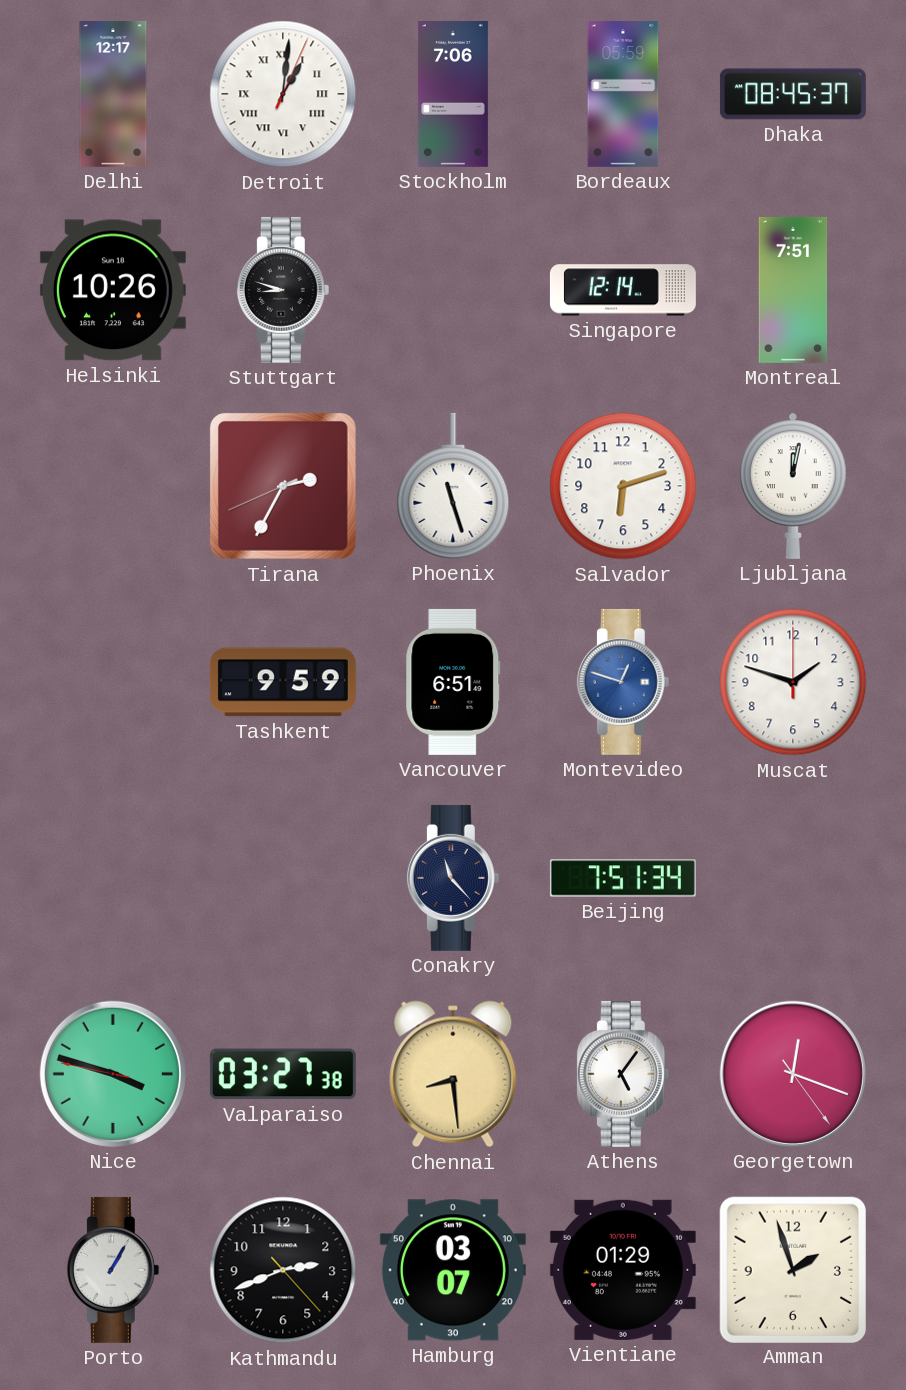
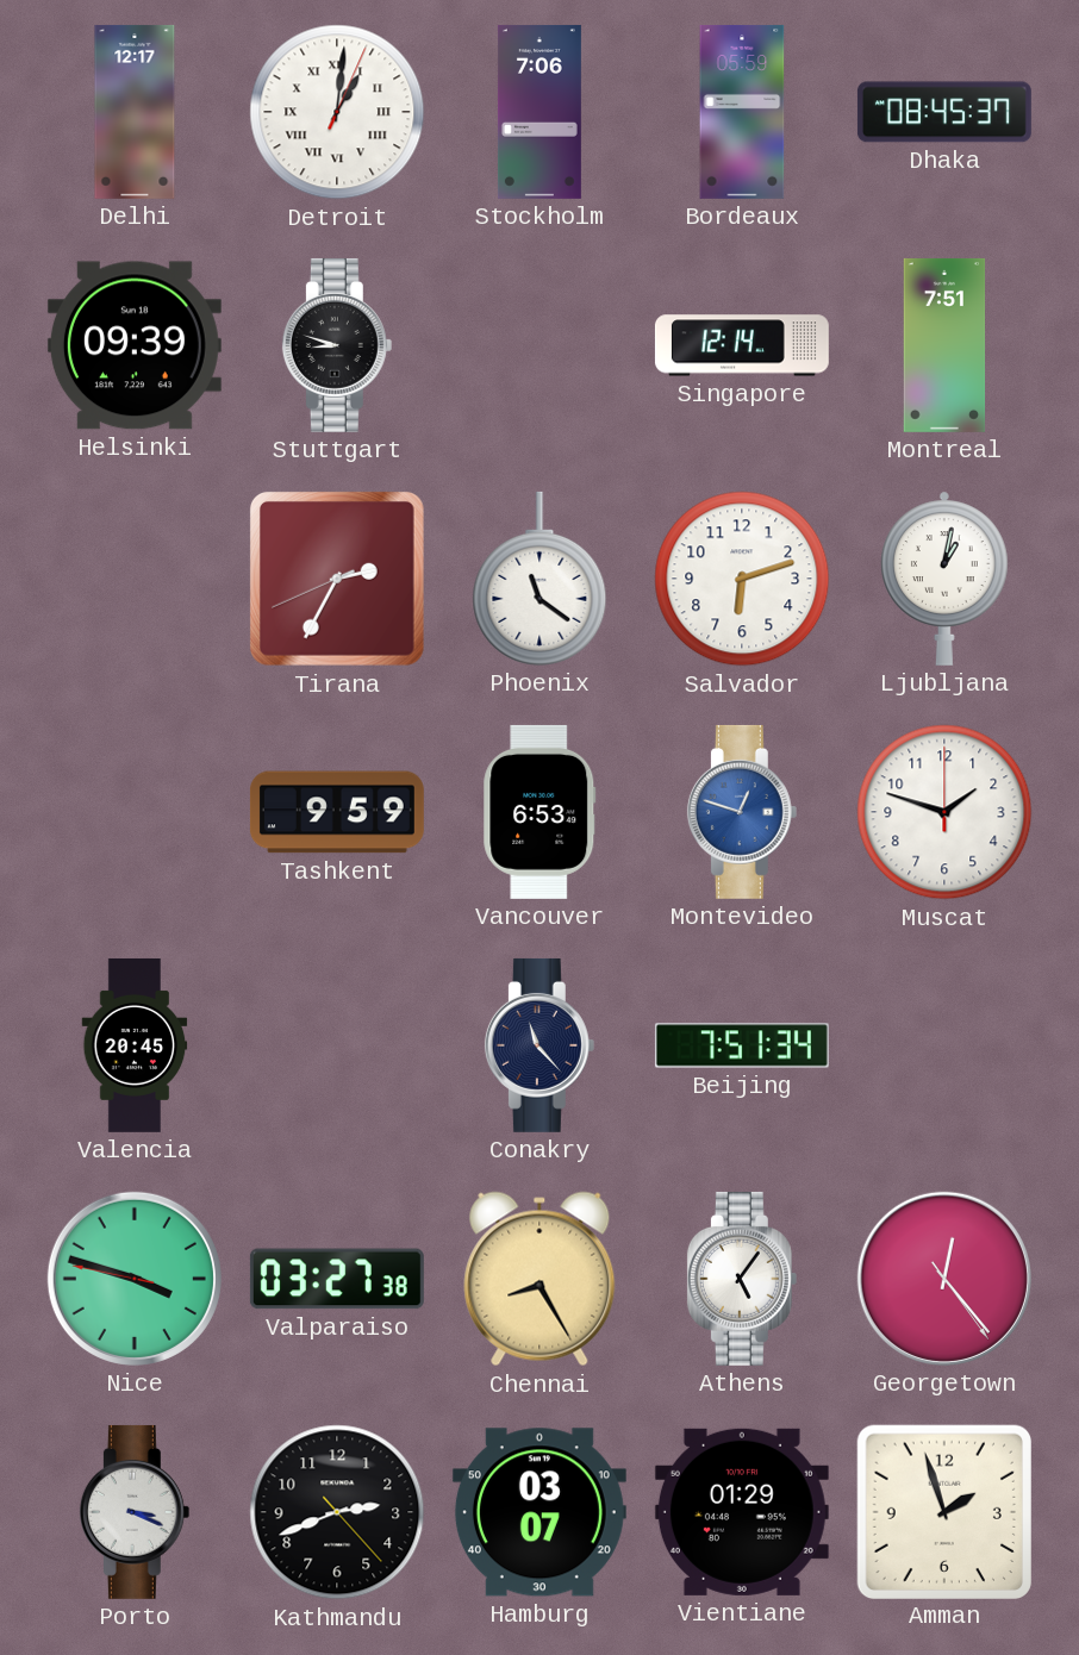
Helsinki: 10:26 -> 09:39 (135, 345)
Phoenix: 11:27 -> 11:21 (539, 579)
Ljubljana: 12:02 -> 1:02 (946, 579)
Vancouver: 6:51 -> 6:53 (539, 812)
Valencia: none -> 20:45 (135, 1045)
Chennai: 8:29 -> 8:25 (539, 1279)
Georgetown: 12:18 -> 12:23 (944, 1279)
Porto: 1:05 -> 3:19 (135, 1512)
